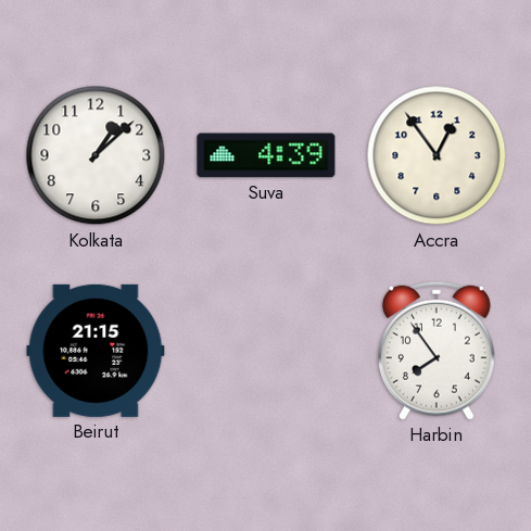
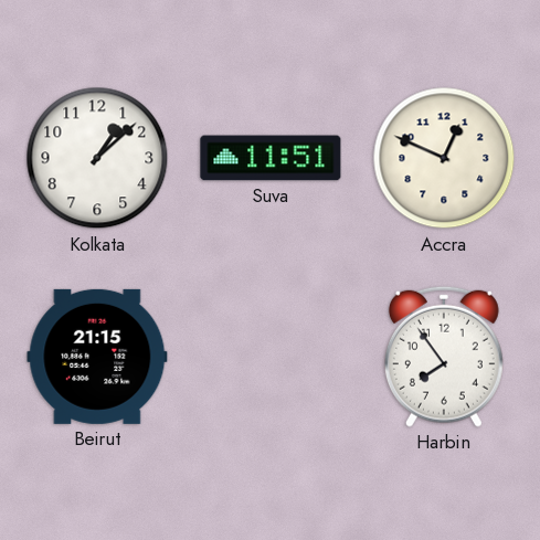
Suva: 4:39 -> 11:51 (271, 158)
Accra: 12:54 -> 12:49 (444, 158)
